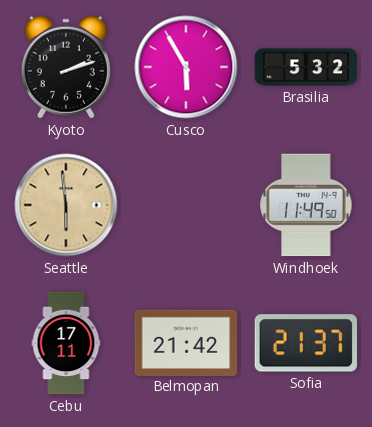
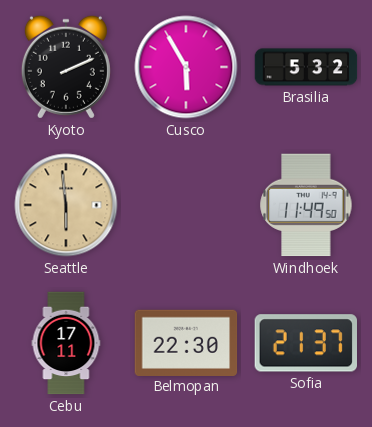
Kyoto: 2:12 -> 2:11 (66, 67)
Belmopan: 21:42 -> 22:30 (186, 342)
